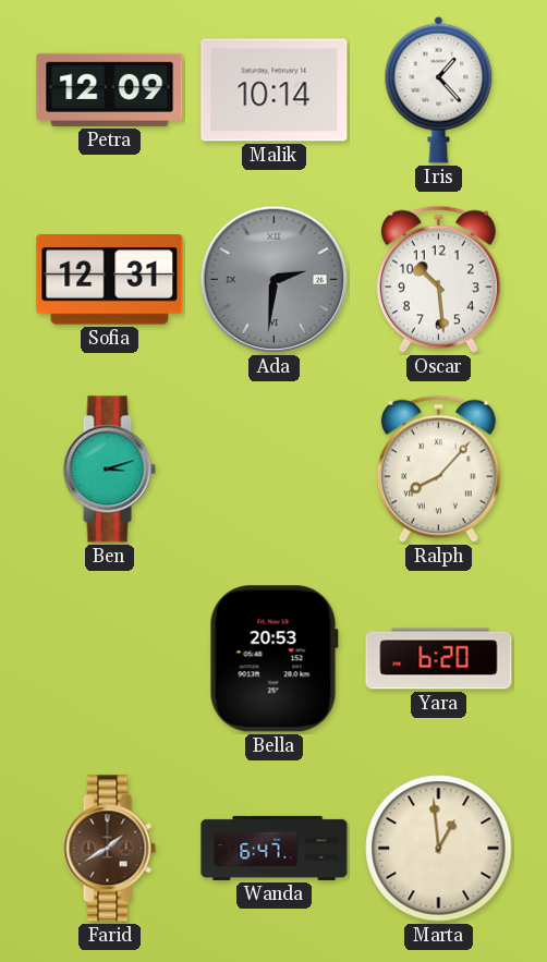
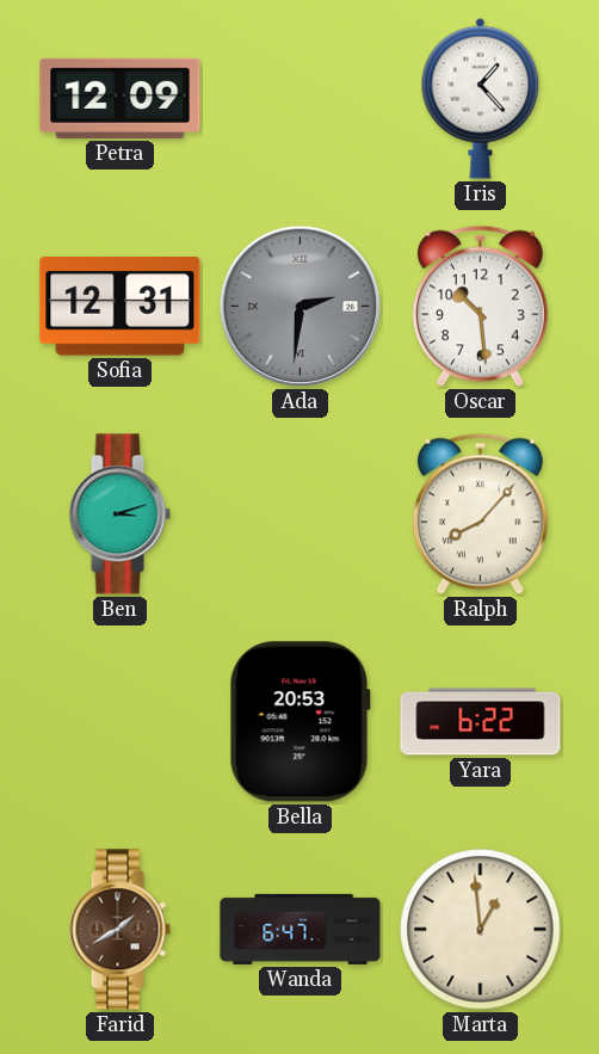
Malik: 10:14 -> none (275, 90)
Yara: 6:20 -> 6:22 (481, 722)
